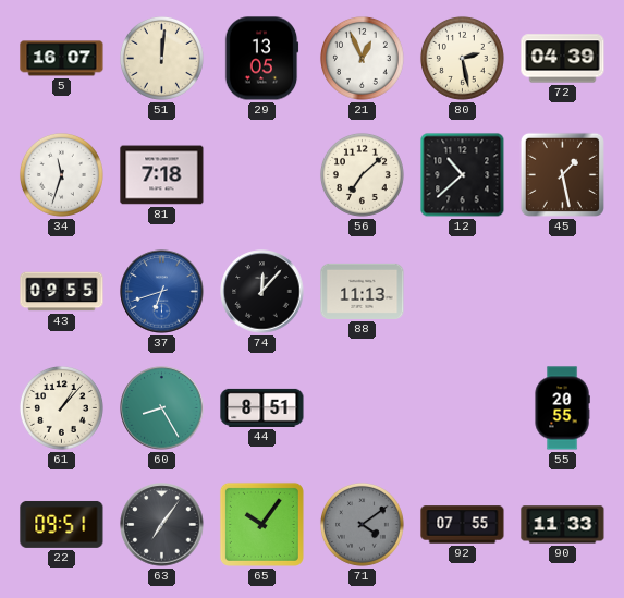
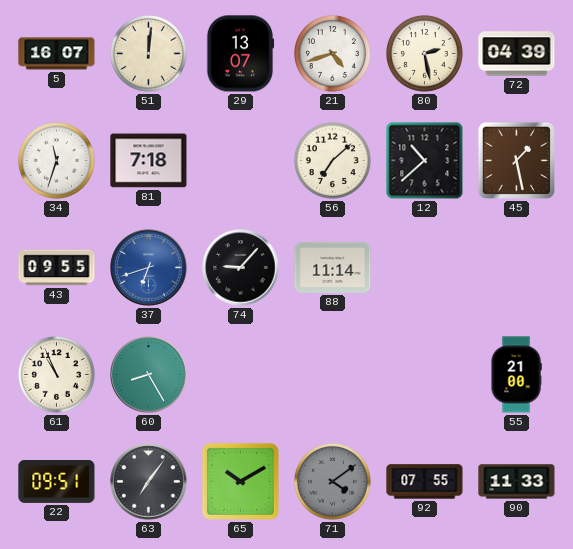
29: 13:05 -> 13:07 (240, 54)
21: 12:56 -> 4:42 (332, 53)
74: 12:07 -> 9:07 (241, 268)
88: 11:13 -> 11:14 (333, 267)
61: 1:07 -> 10:56 (56, 374)
44: 8:51 -> none (262, 407)
55: 20:55 -> 21:00 (516, 375)
65: 10:06 -> 10:10 (240, 481)
